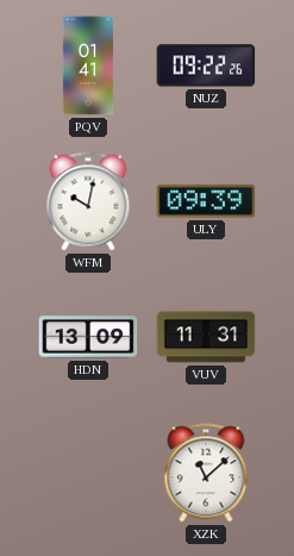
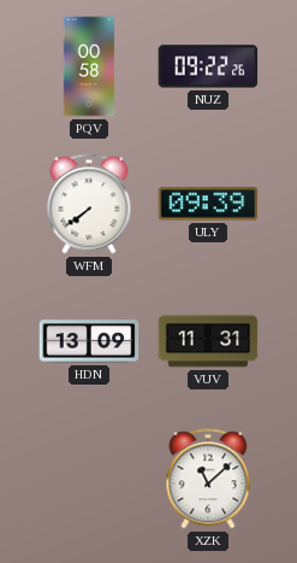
PQV: 01:41 -> 00:58 (89, 66)
WFM: 10:02 -> 7:39 (89, 204)
